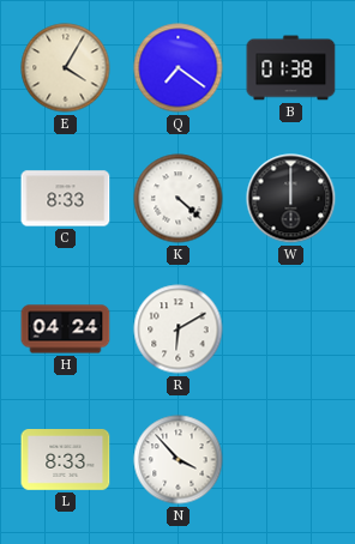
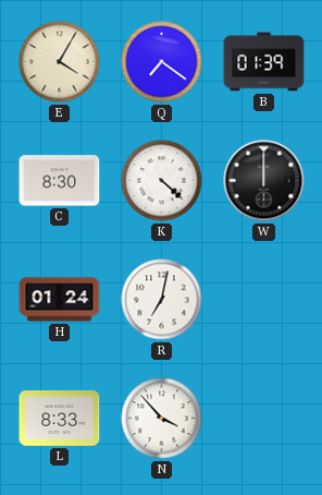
B: 01:38 -> 01:39 (264, 62)
C: 8:33 -> 8:30 (60, 181)
H: 04:24 -> 01:24 (60, 300)
R: 6:10 -> 7:02 (162, 300)
